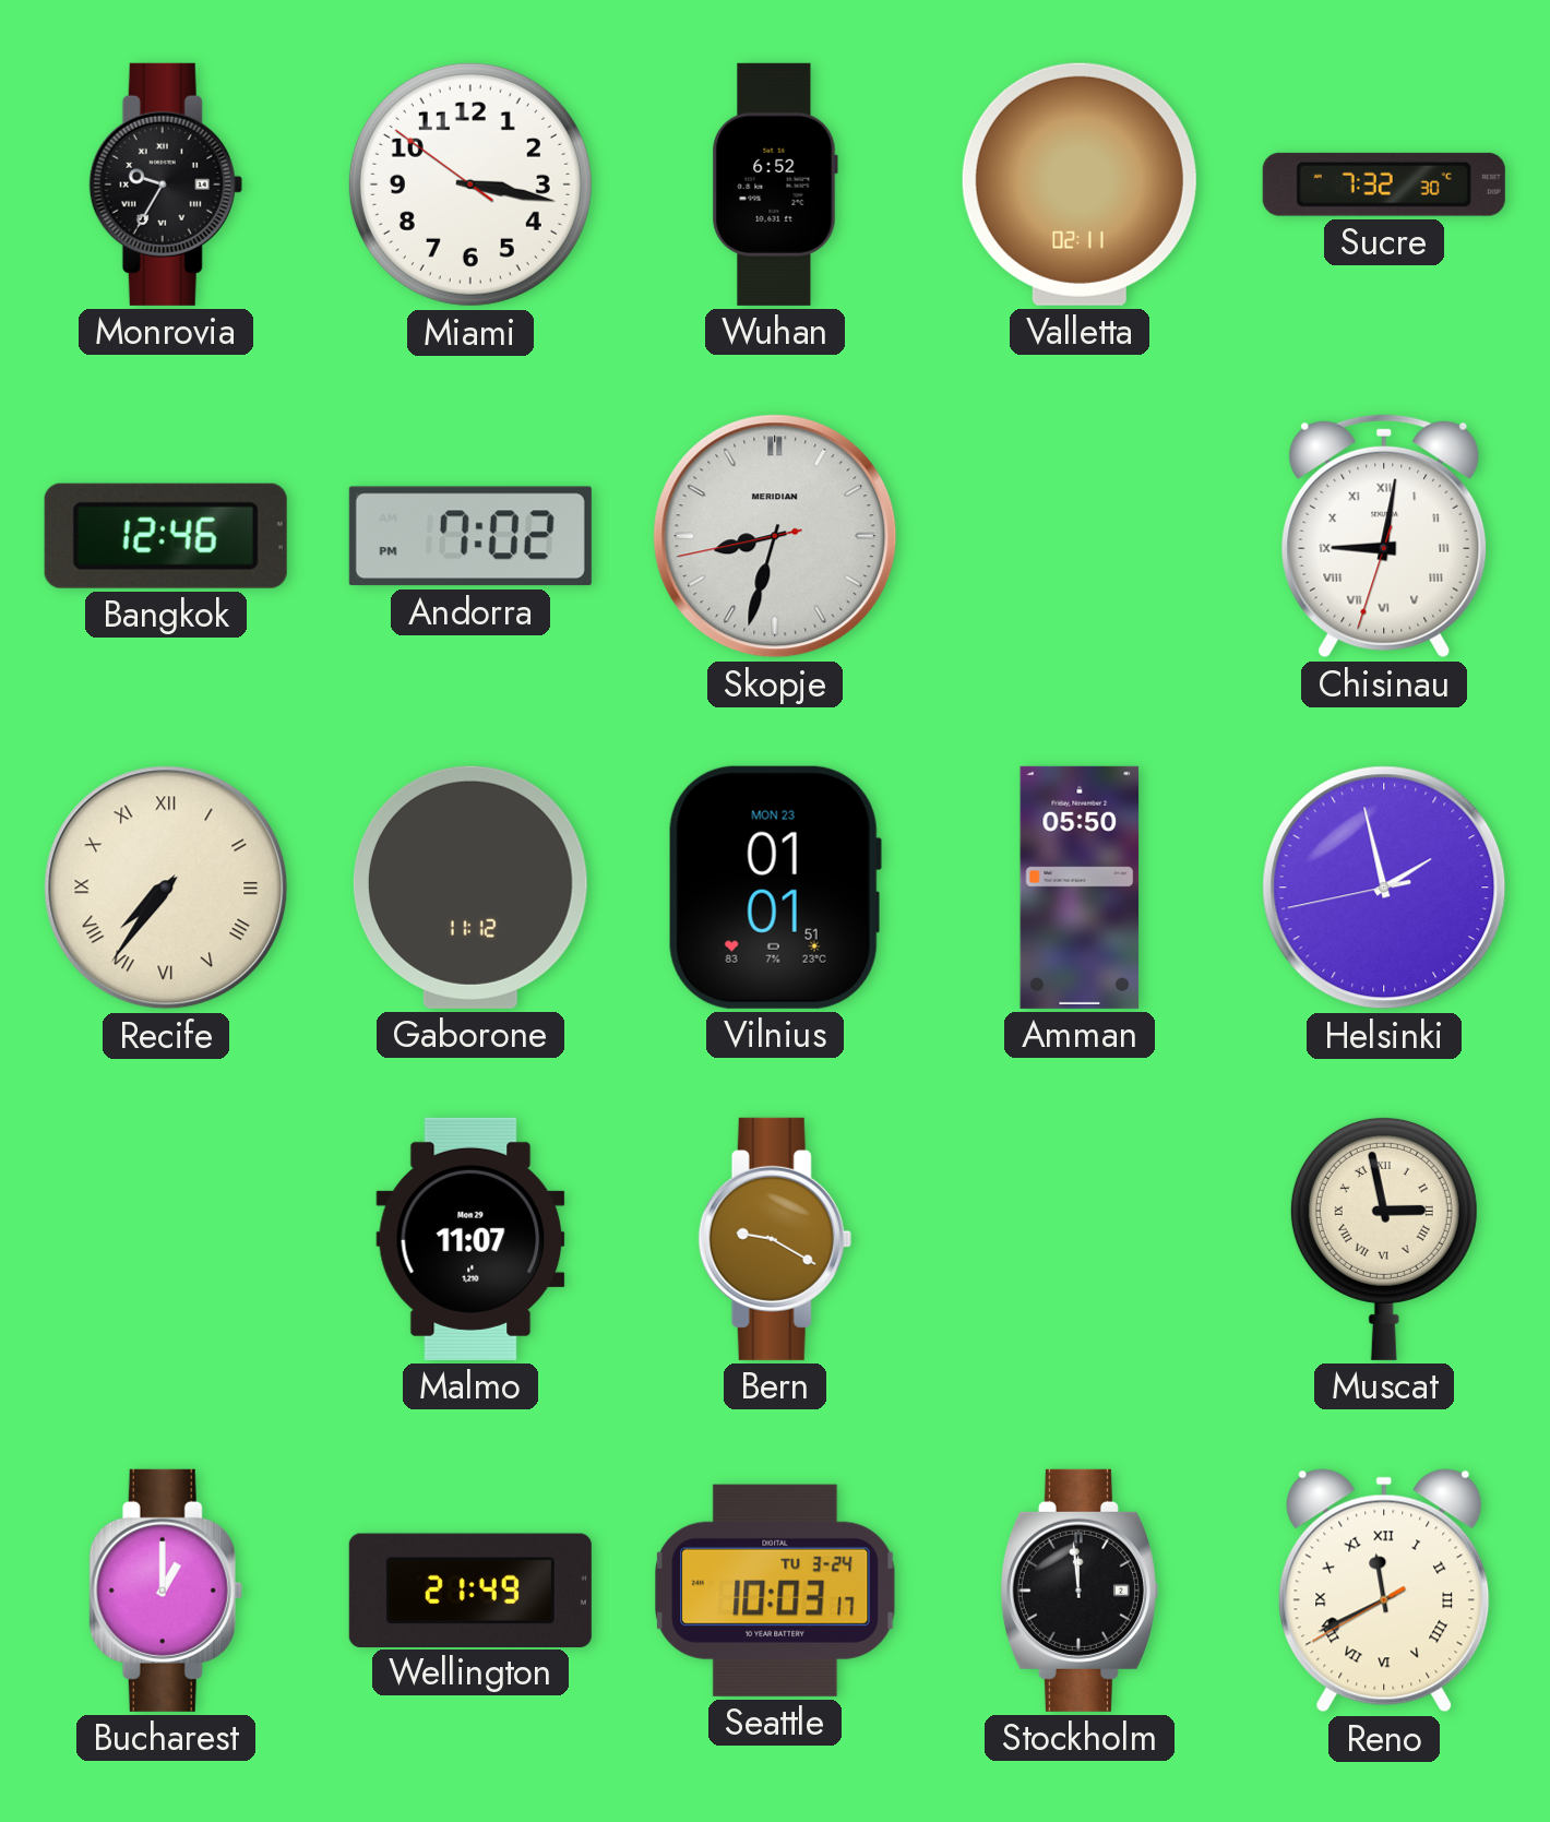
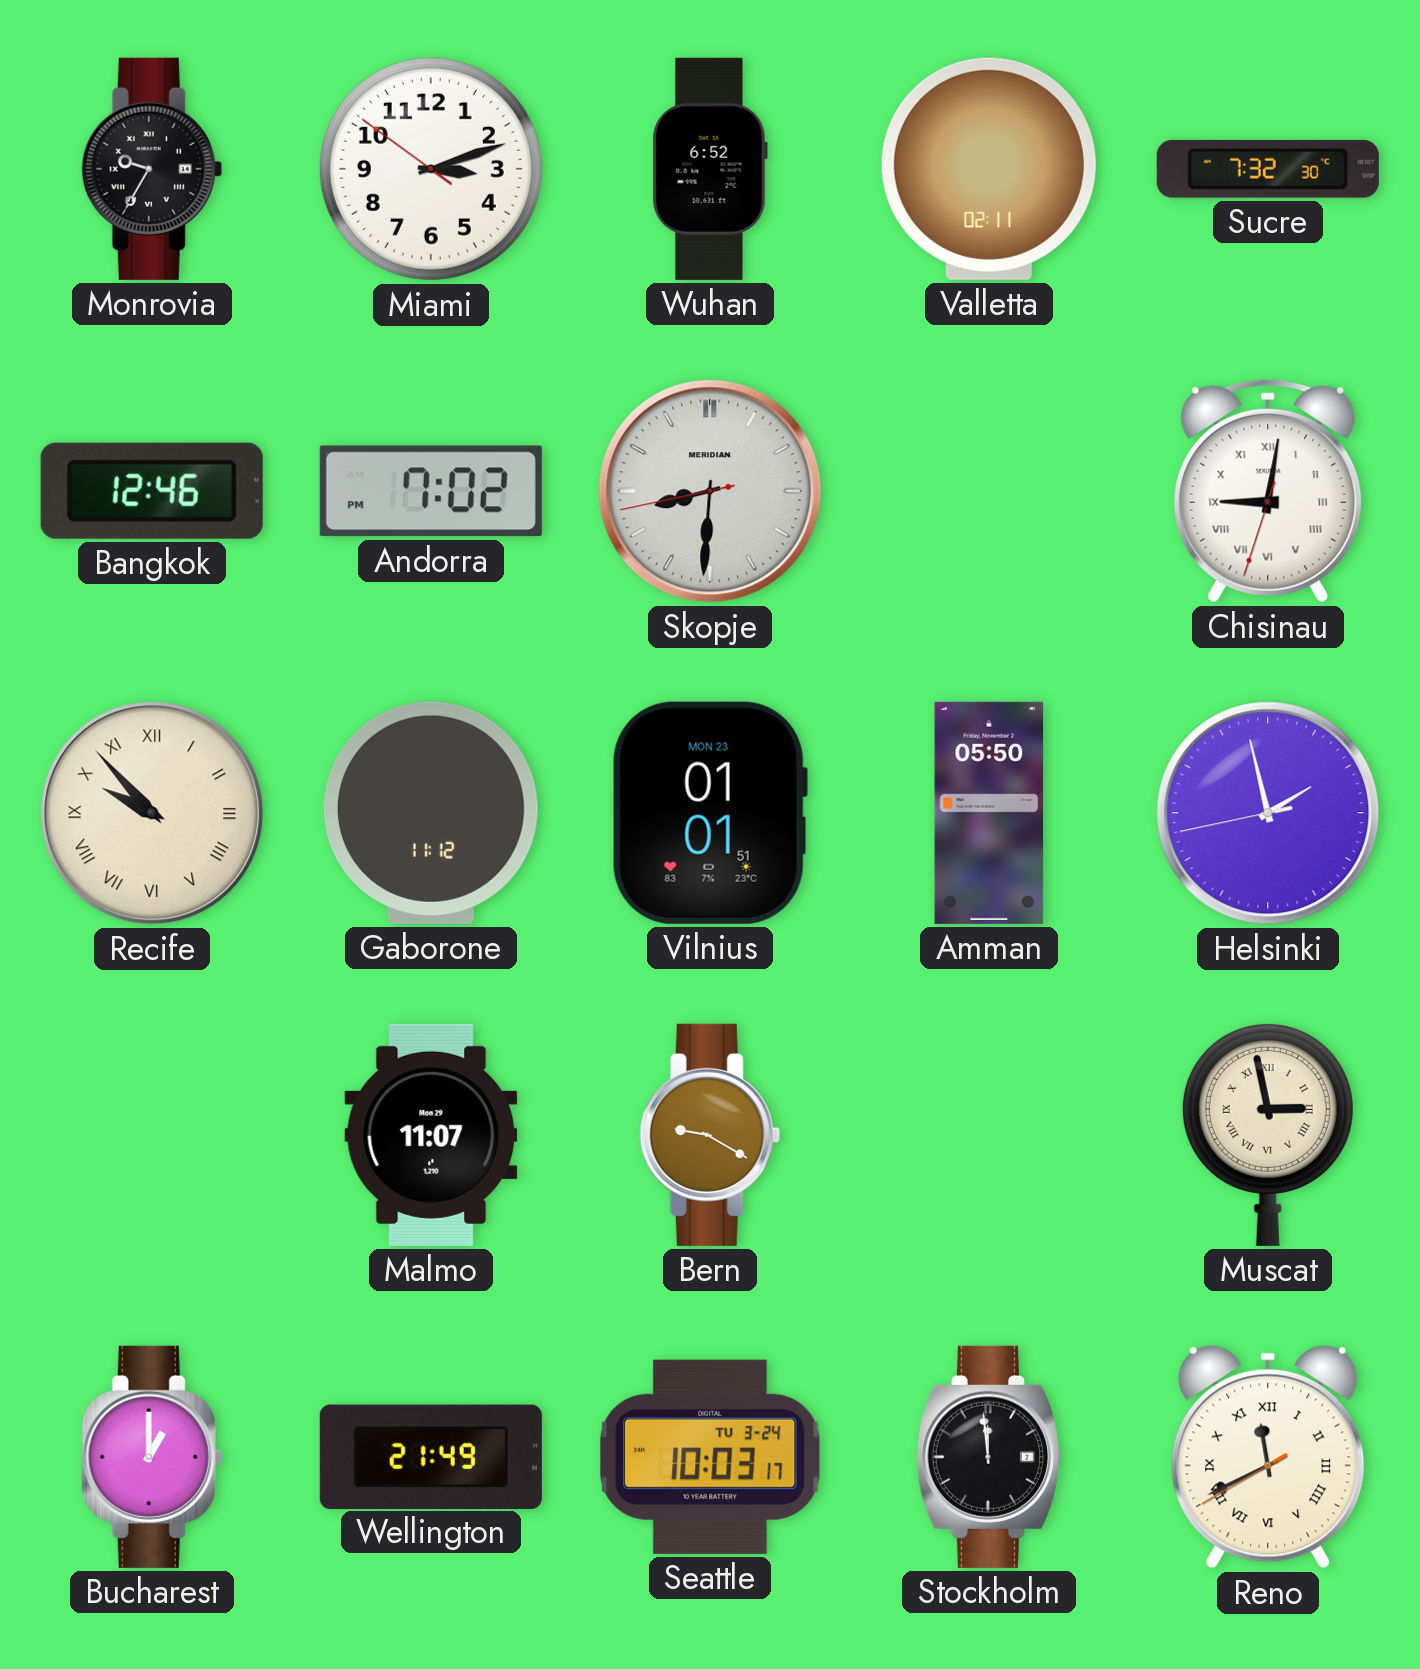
Miami: 3:16 -> 3:11 (431, 169)
Skopje: 8:32 -> 8:30 (710, 491)
Recife: 7:36 -> 9:53 (152, 813)
